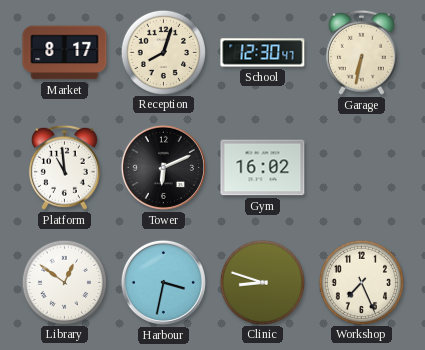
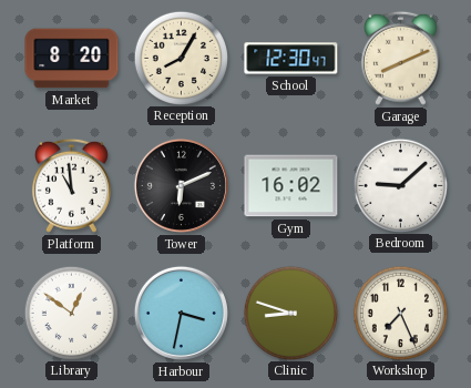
Market: 8:17 -> 8:20 (72, 59)
Reception: 8:03 -> 8:05 (181, 58)
Garage: 6:32 -> 8:11 (400, 58)
Bedroom: none -> 9:08 (400, 185)
